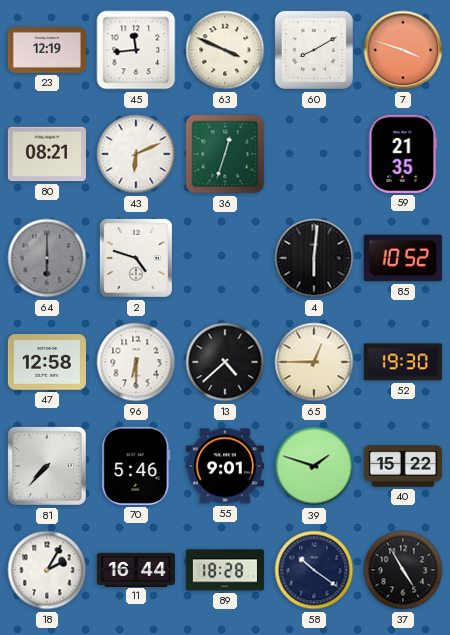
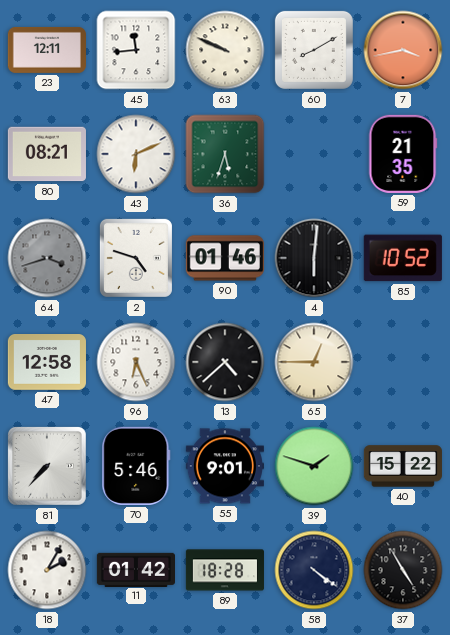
23: 12:19 -> 12:11 (47, 50)
63: 3:49 -> 9:49 (225, 50)
7: 3:48 -> 3:43 (403, 50)
36: 12:33 -> 5:33 (225, 154)
64: 6:00 -> 3:42 (47, 258)
90: none -> 01:46 (225, 258)
96: 6:30 -> 6:26 (136, 362)
52: 19:30 -> none (403, 362)
11: 16:44 -> 01:42 (135, 569)
58: 10:21 -> 4:21 (314, 570)
